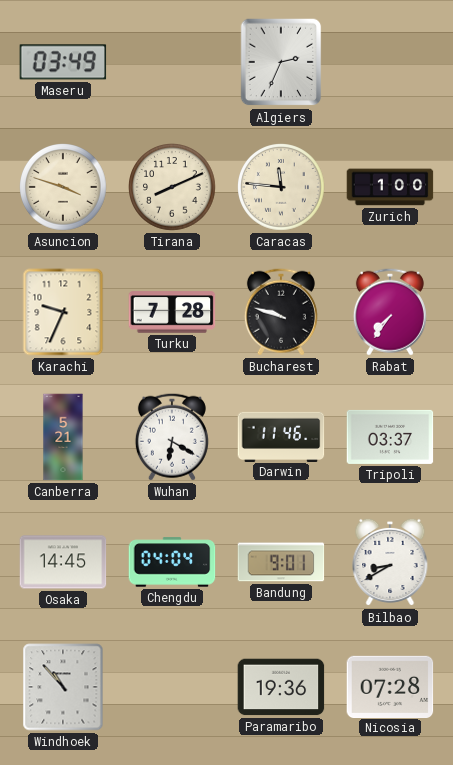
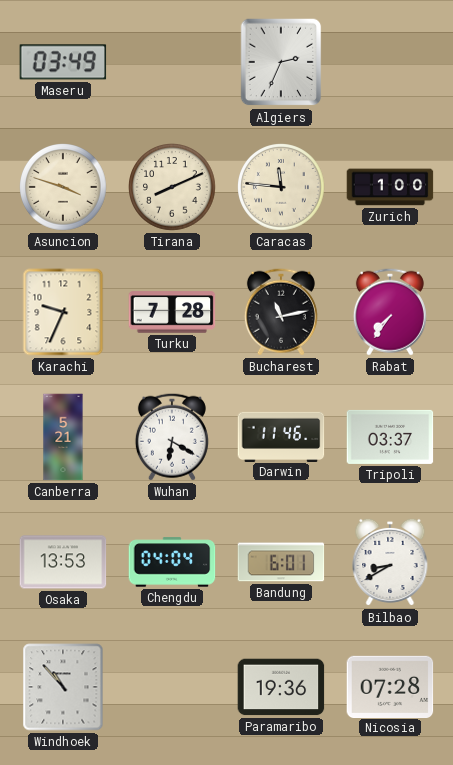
Bucharest: 9:48 -> 11:13 (281, 312)
Osaka: 14:45 -> 13:53 (63, 562)
Bandung: 9:01 -> 6:01 (281, 562)
